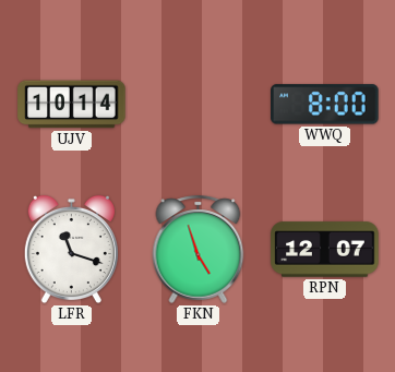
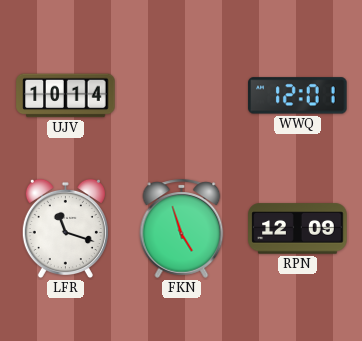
WWQ: 8:00 -> 12:01 (298, 96)
RPN: 12:07 -> 12:09 (298, 229)
